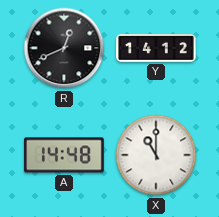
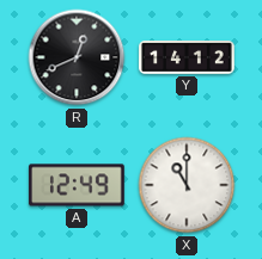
A: 14:48 -> 12:49 (77, 185)
